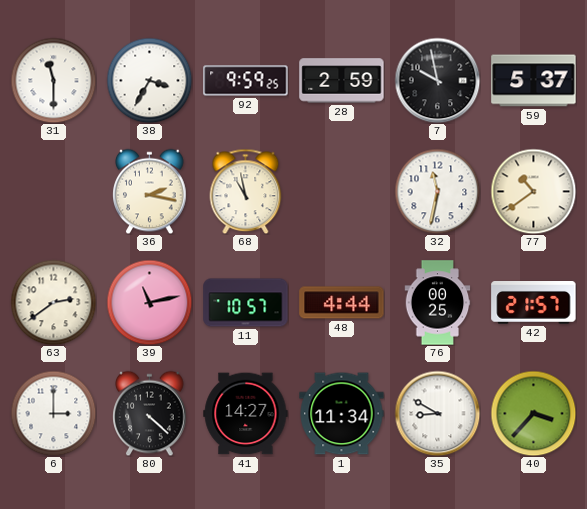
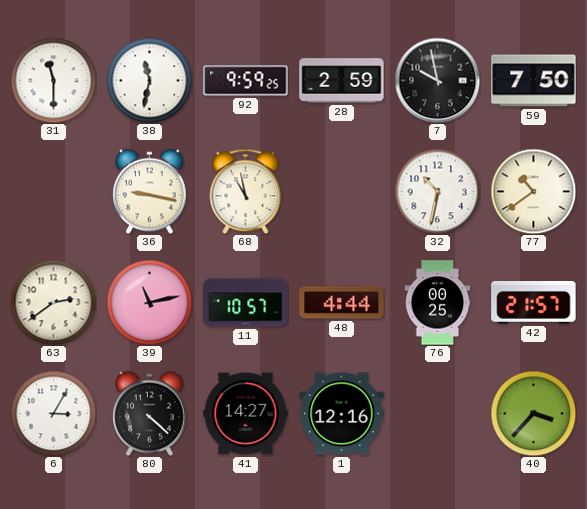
38: 3:35 -> 11:32 (149, 80)
59: 5:37 -> 7:50 (534, 81)
36: 2:17 -> 9:17 (150, 191)
32: 11:32 -> 10:32 (437, 191)
6: 3:00 -> 3:05 (53, 413)
1: 11:34 -> 12:16 (342, 414)
35: 8:50 -> none (437, 413)
